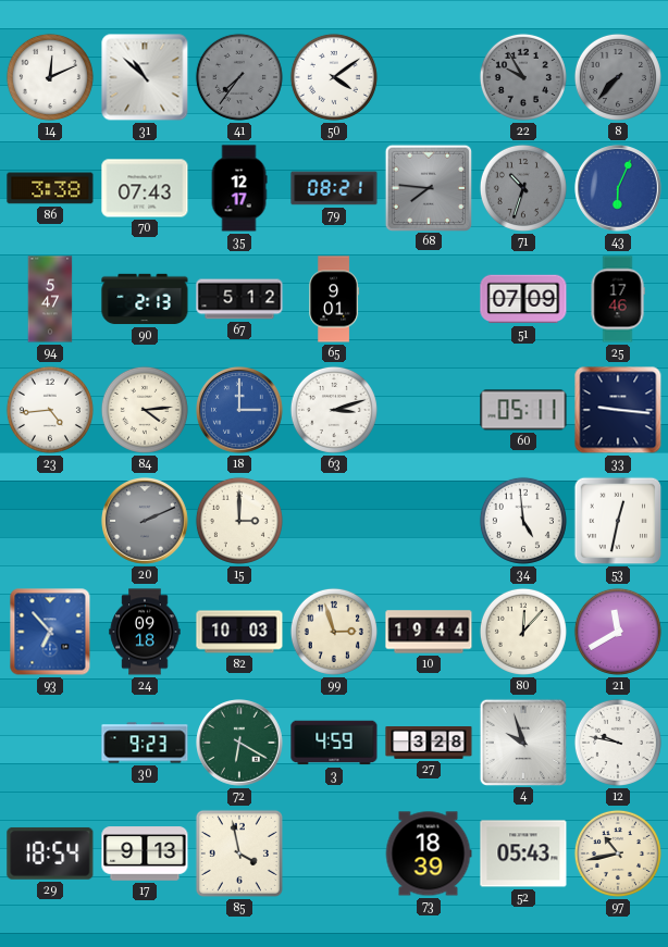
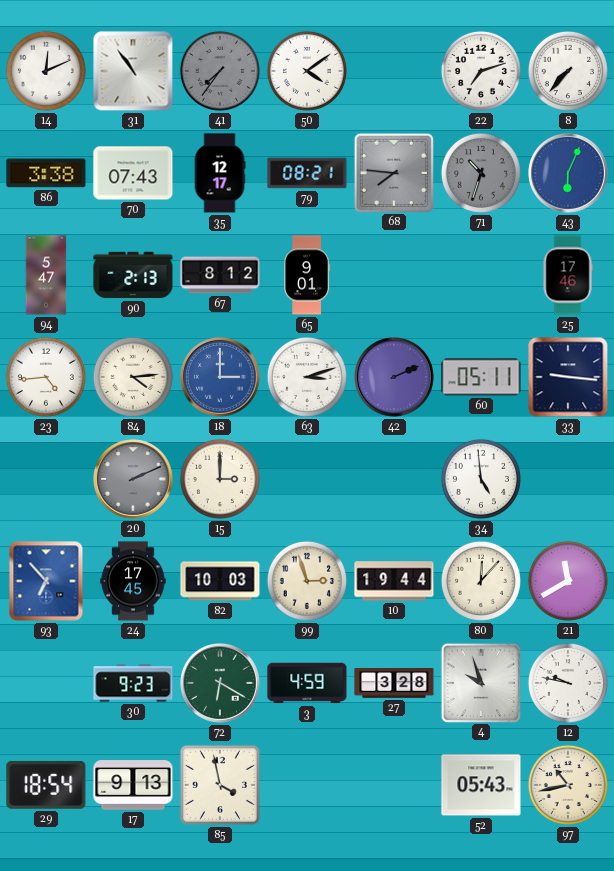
31: 10:52 -> 10:54 (133, 71)
22: 9:55 -> 7:12 (481, 71)
22 dial: grey -> white (481, 71)
8 dial: grey -> white (568, 71)
67: 5:12 -> 8:12 (220, 275)
51: 07:09 -> none (523, 299)
42: none -> 2:11 (395, 378)
53: 12:32 -> none (618, 521)
24: 09:18 -> 17:45 (133, 581)
73: 18:39 -> none (429, 853)
